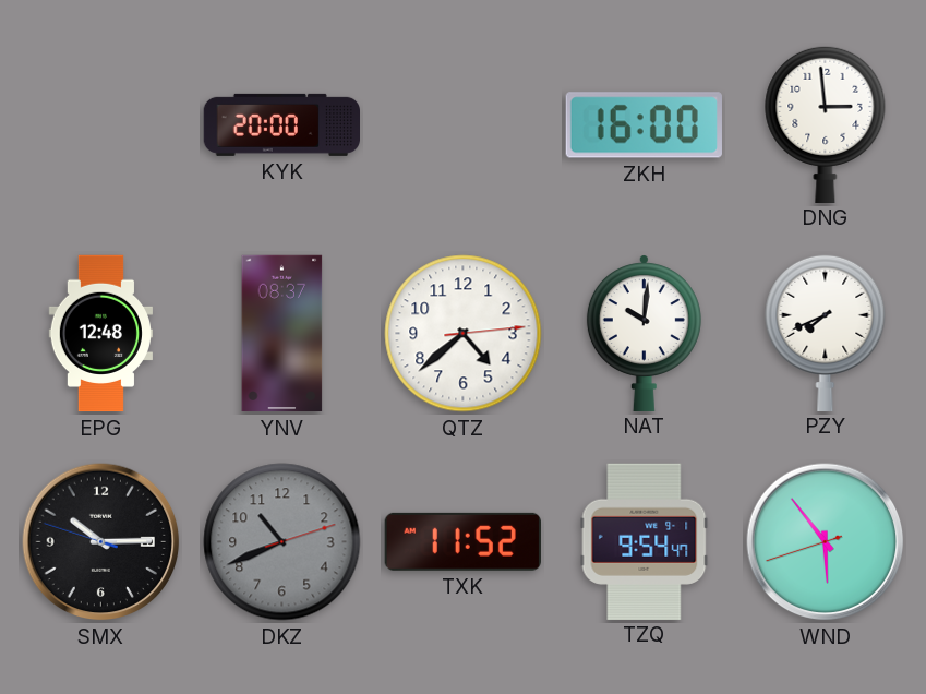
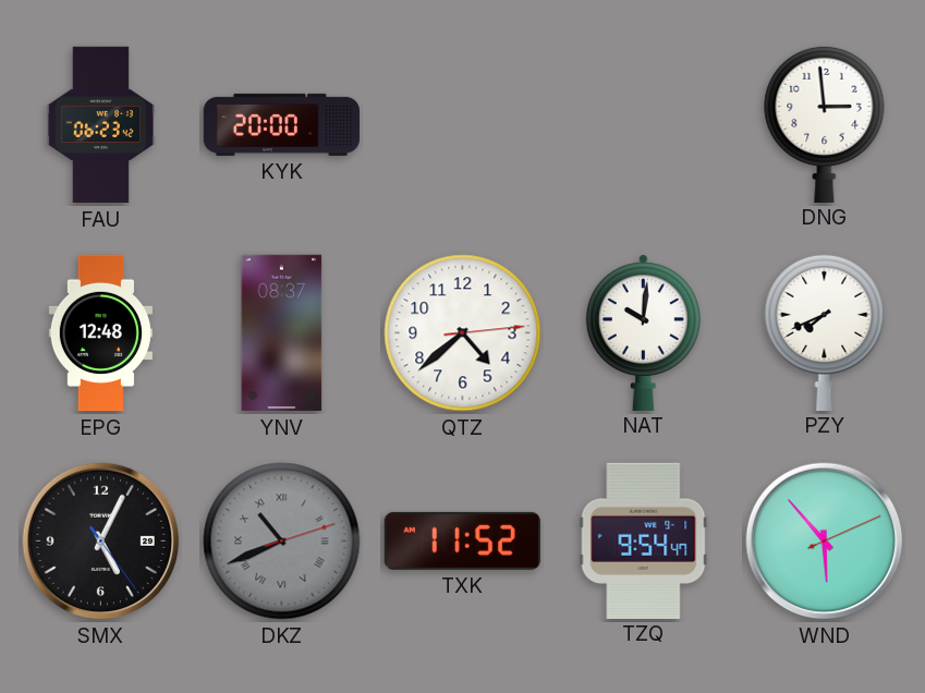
FAU: none -> 06:23 (100, 125)
ZKH: 16:00 -> none (644, 125)
SMX: 10:14 -> 5:04 (101, 542)
DKZ numerals: Arabic -> Roman (282, 542)
WND: 5:53:42 -> 5:53:11 (825, 542)
